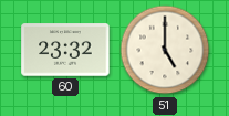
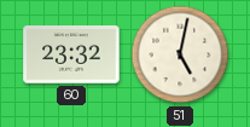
51: 5:00 -> 5:02 (180, 54)
